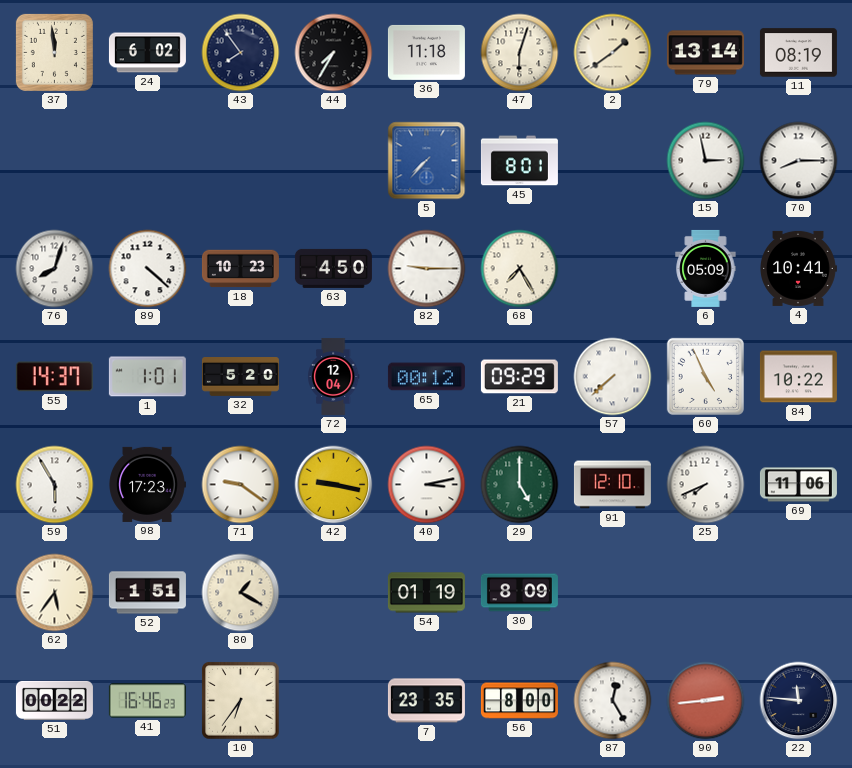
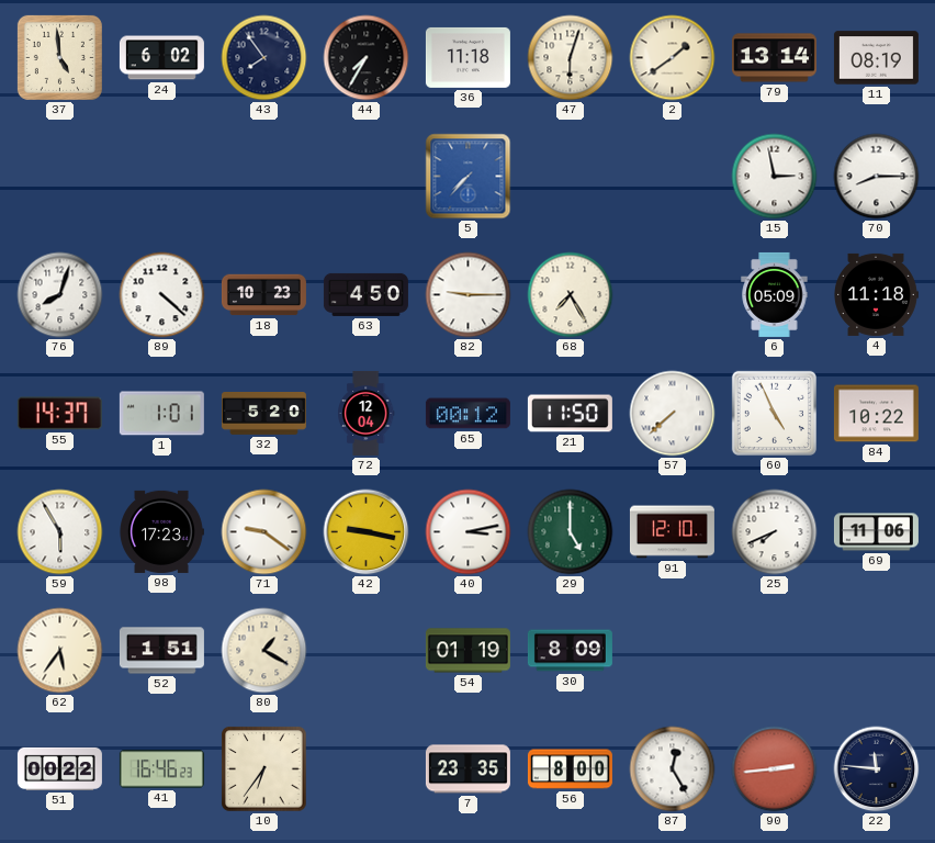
37: 11:59 -> 4:59 (59, 57)
45: 8:01 -> none (519, 161)
4: 10:41 -> 11:18 (876, 294)
21: 09:29 -> 11:50 (570, 414)
